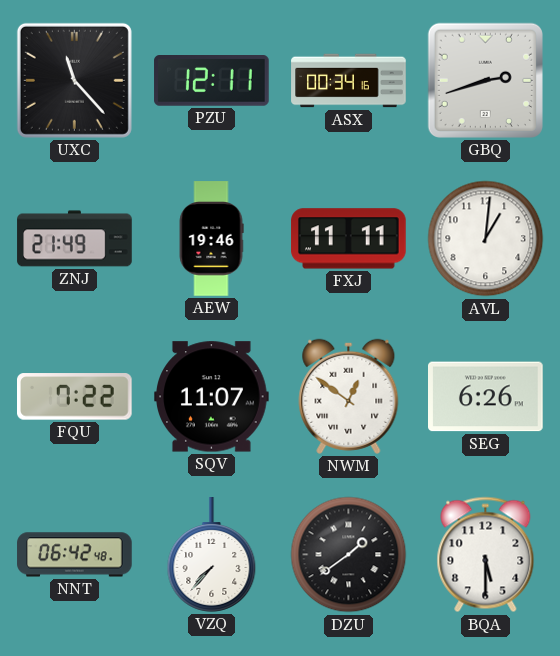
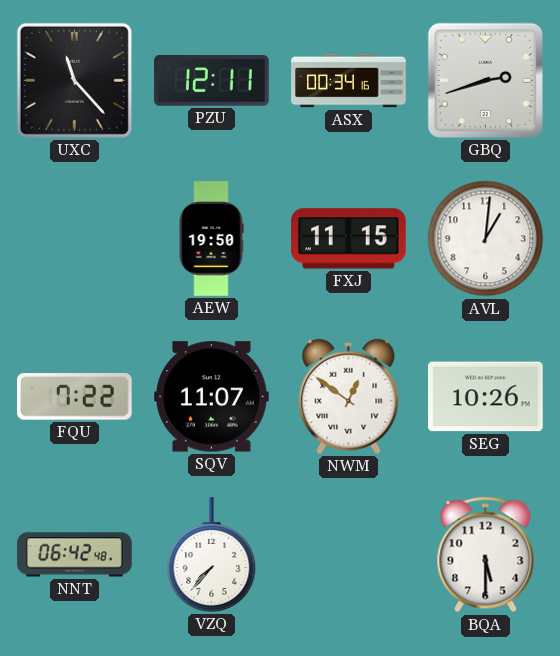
ZNJ: 21:49 -> none (75, 239)
AEW: 19:46 -> 19:50 (211, 239)
FXJ: 11:11 -> 11:15 (349, 239)
SEG: 6:26 -> 10:26 (486, 397)
DZU: 1:39 -> none (349, 555)
